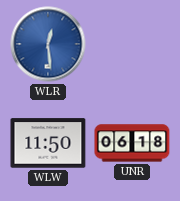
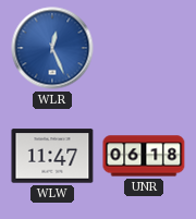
WLR: 12:29 -> 12:26 (52, 48)
WLW: 11:50 -> 11:47 (52, 156)
